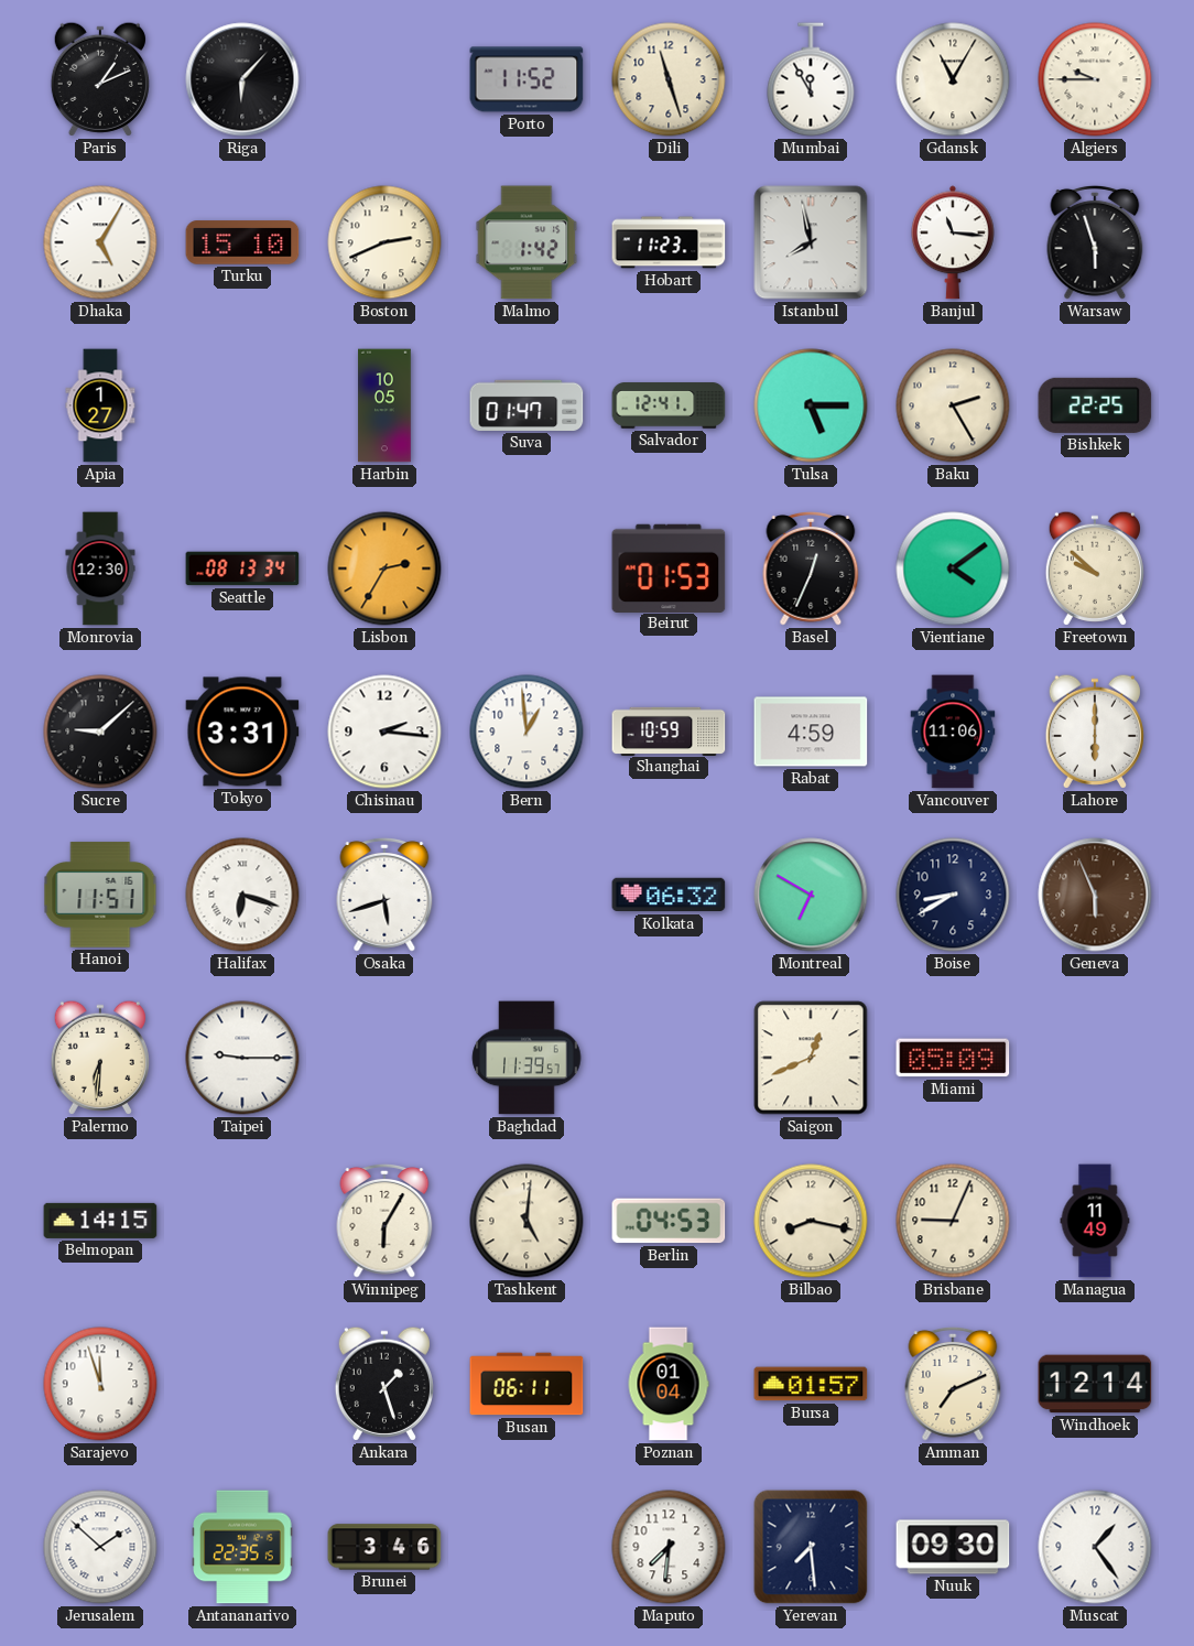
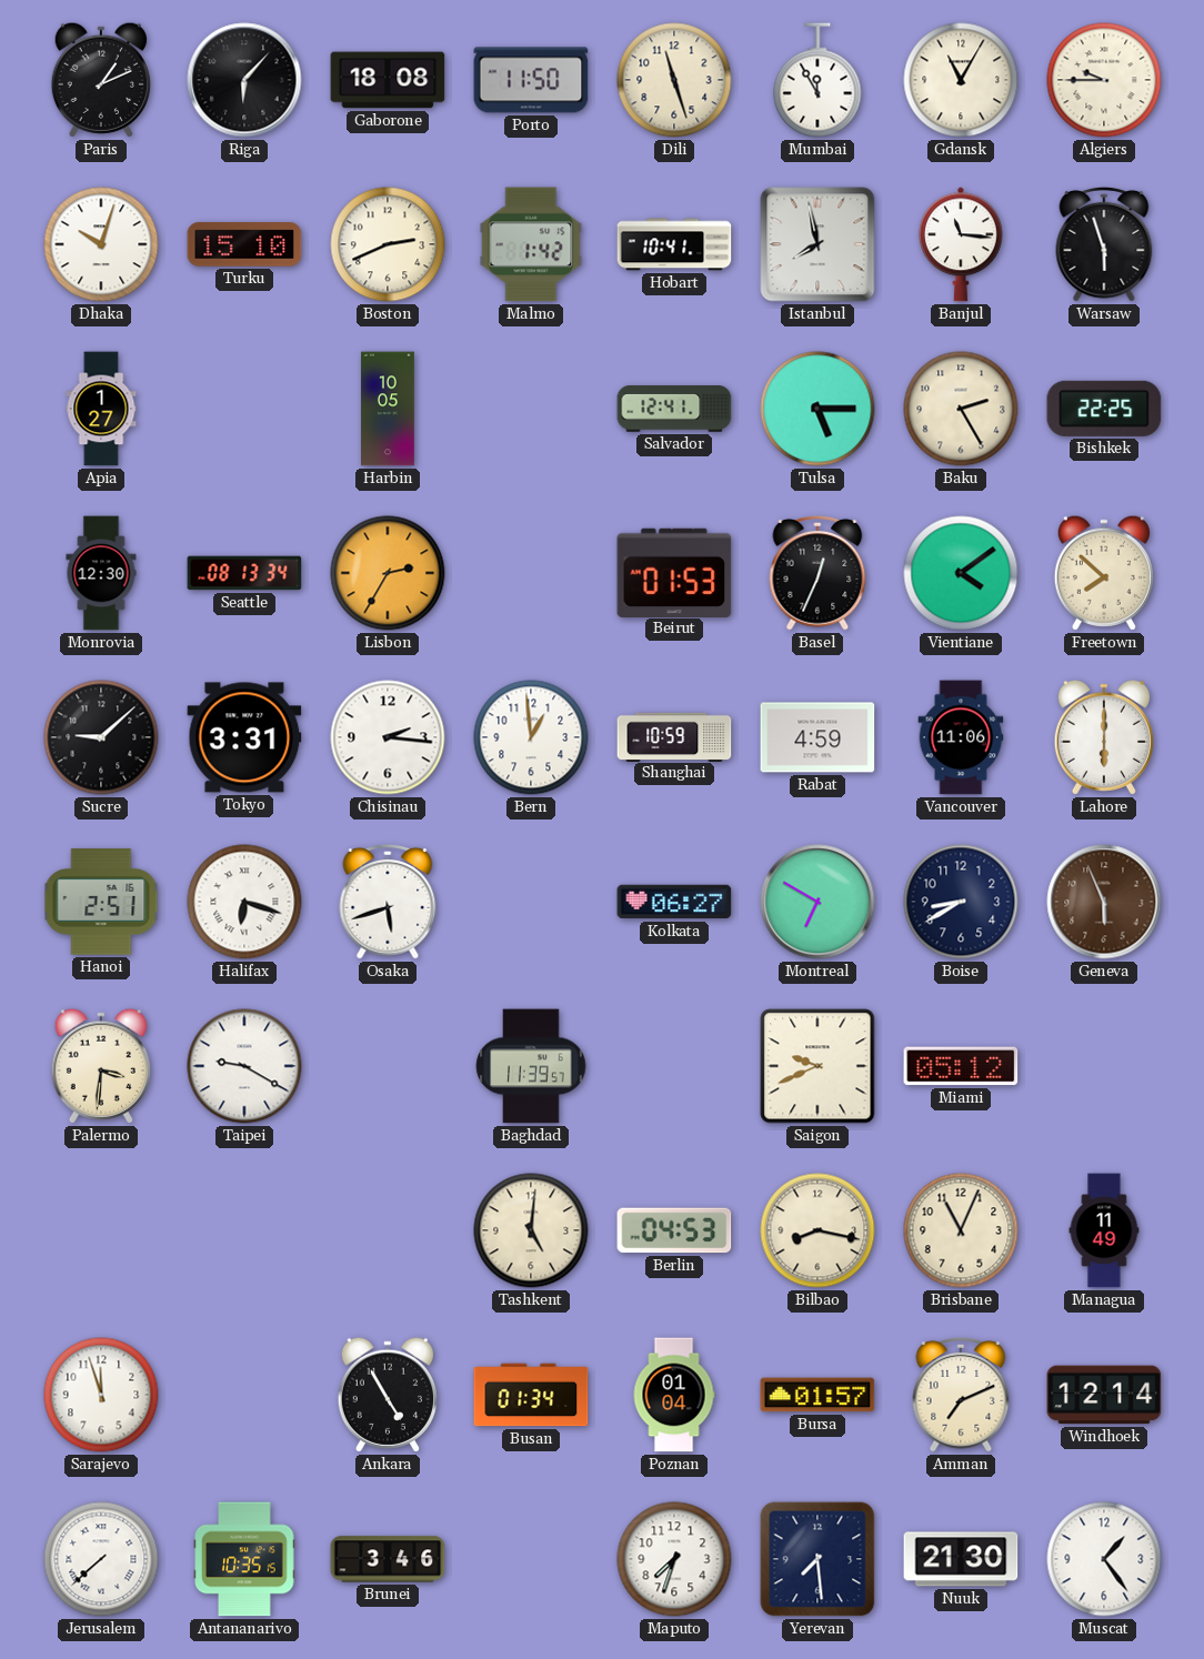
Gaborone: none -> 18:08 (388, 80)
Porto: 11:52 -> 11:50 (531, 80)
Dhaka: 5:05 -> 10:03 (101, 244)
Hobart: 11:23 -> 10:41 (674, 244)
Suva: 01:47 -> none (527, 405)
Freetown: 9:52 -> 7:52 (1104, 573)
Hanoi: 11:51 -> 2:51 (101, 902)
Kolkata: 06:32 -> 06:27 (674, 902)
Palermo: 6:31 -> 3:31 (101, 1066)
Taipei: 9:15 -> 9:20 (244, 1066)
Saigon: 12:41 -> 9:41 (817, 1066)
Miami: 05:09 -> 05:12 (961, 1066)
Belmopan: 14:15 -> none (100, 1221)
Winnipeg: 6:05 -> none (384, 1221)
Brisbane: 9:04 -> 11:04 (961, 1230)
Ankara: 1:27 -> 4:55 (388, 1395)
Busan: 06:11 -> 01:34 (531, 1395)
Jerusalem: 1:52 -> 7:38 (101, 1559)
Antananarivo: 22:35 -> 10:35 (244, 1559)
Maputo: 7:31 -> 7:33 (674, 1559)
Nuuk: 09:30 -> 21:30 (961, 1559)
